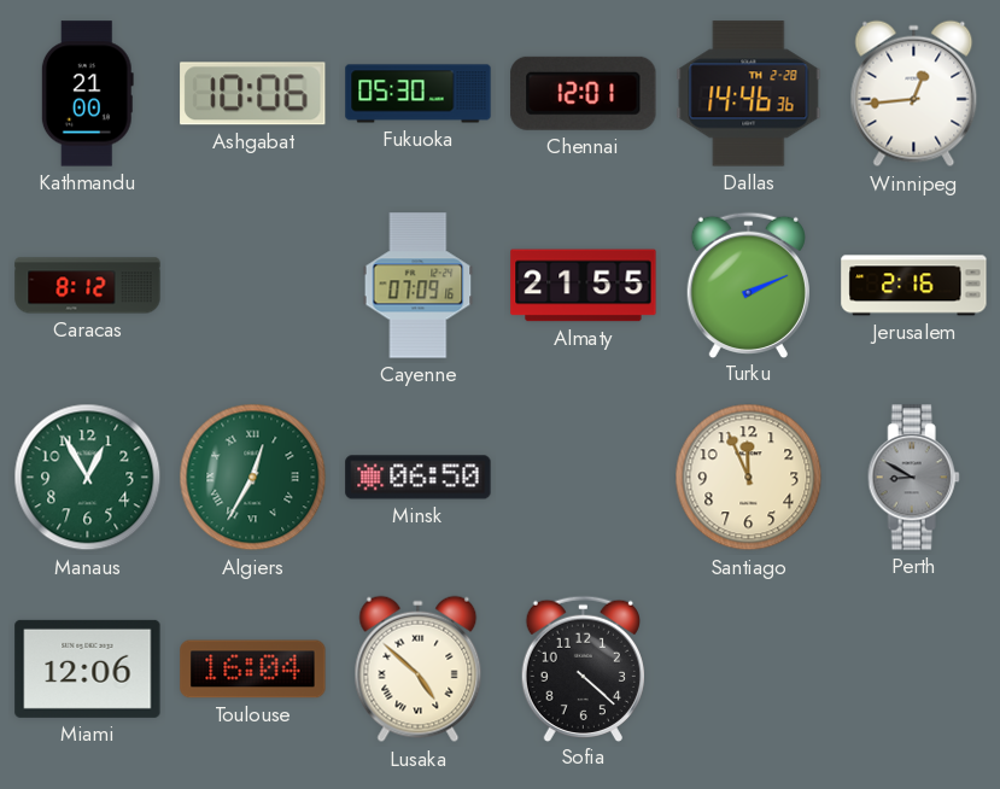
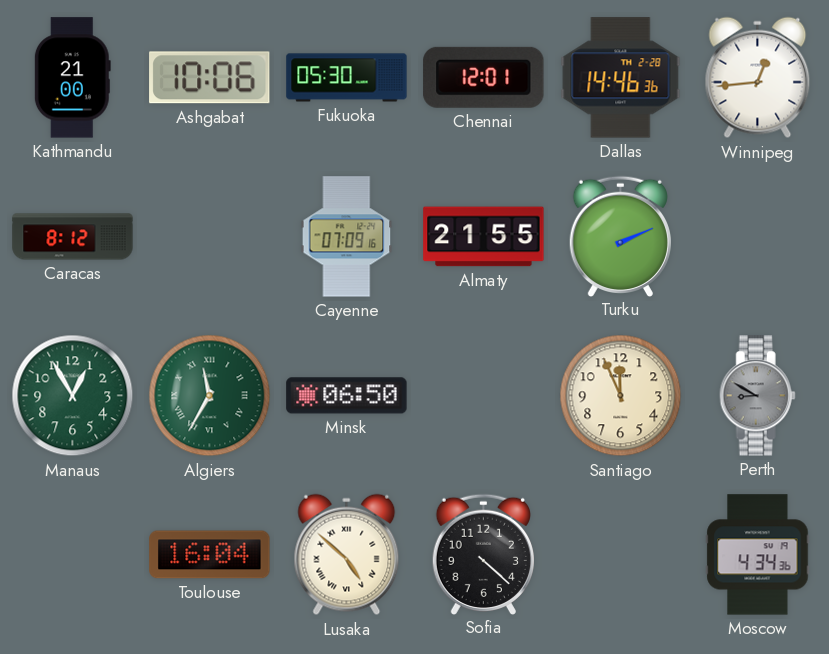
Jerusalem: 2:16 -> none (914, 286)
Algiers: 12:35 -> 11:35 (210, 396)
Miami: 12:06 -> none (88, 668)
Moscow: none -> 4:34 (758, 555)
